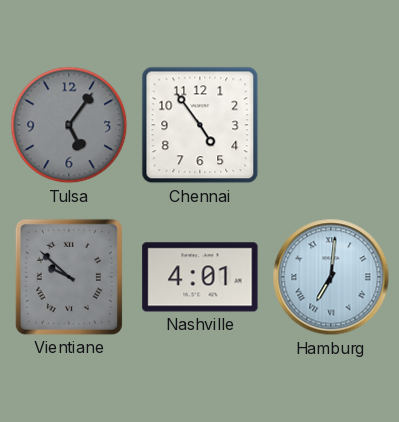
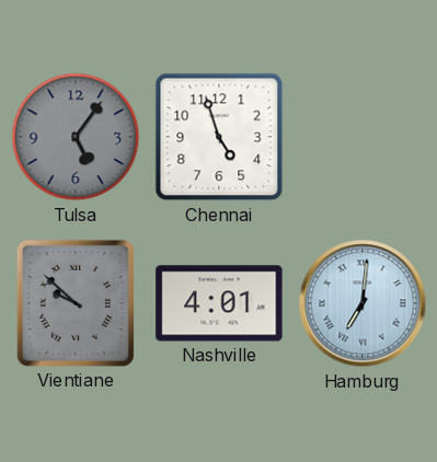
Chennai: 4:54 -> 4:57 (219, 137)
